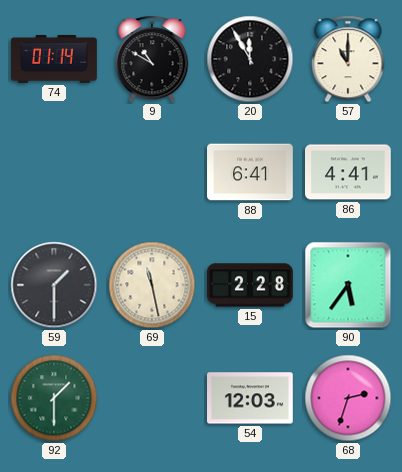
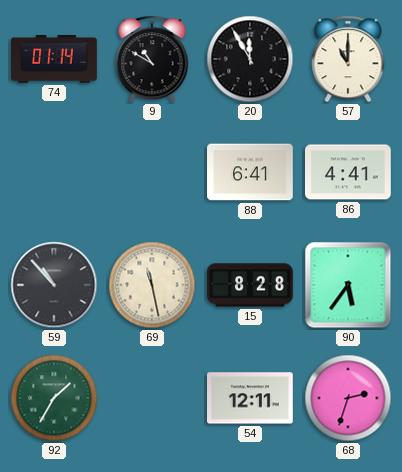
59: 1:30 -> 10:53 (54, 285)
15: 2:28 -> 8:28 (250, 285)
92: 1:30 -> 1:35 (54, 398)
54: 12:03 -> 12:11 (251, 398)
